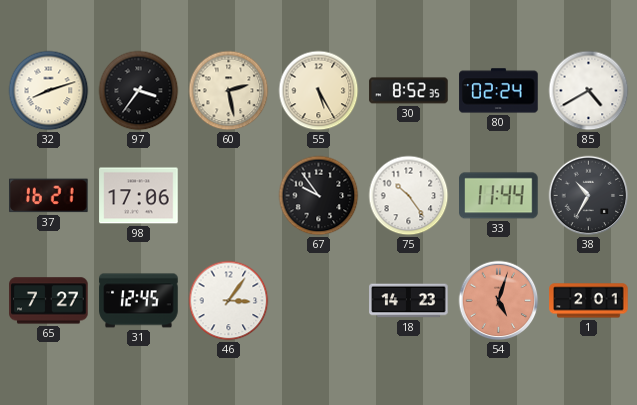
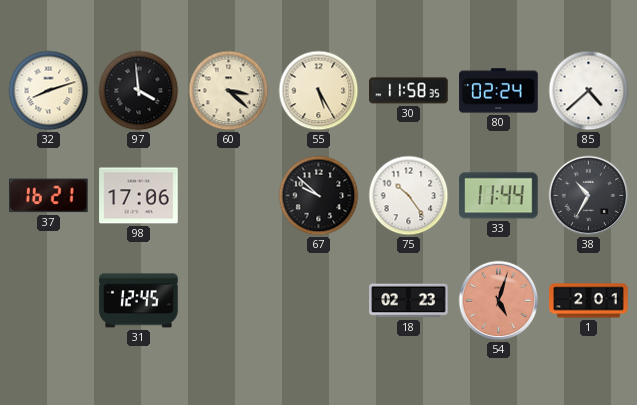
97: 3:36 -> 3:59 (139, 91)
60: 2:28 -> 3:22 (229, 91)
30: 8:52 -> 11:58 (409, 91)
85: 4:40 -> 4:38 (589, 91)
67: 9:54 -> 9:52 (319, 196)
65: 7:27 -> none (49, 301)
46: 3:06 -> none (229, 301)
18: 14:23 -> 02:23 (409, 301)
